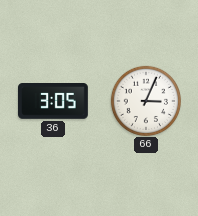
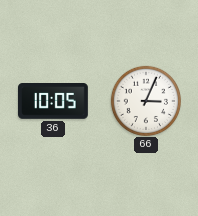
36: 3:05 -> 10:05 (54, 102)
